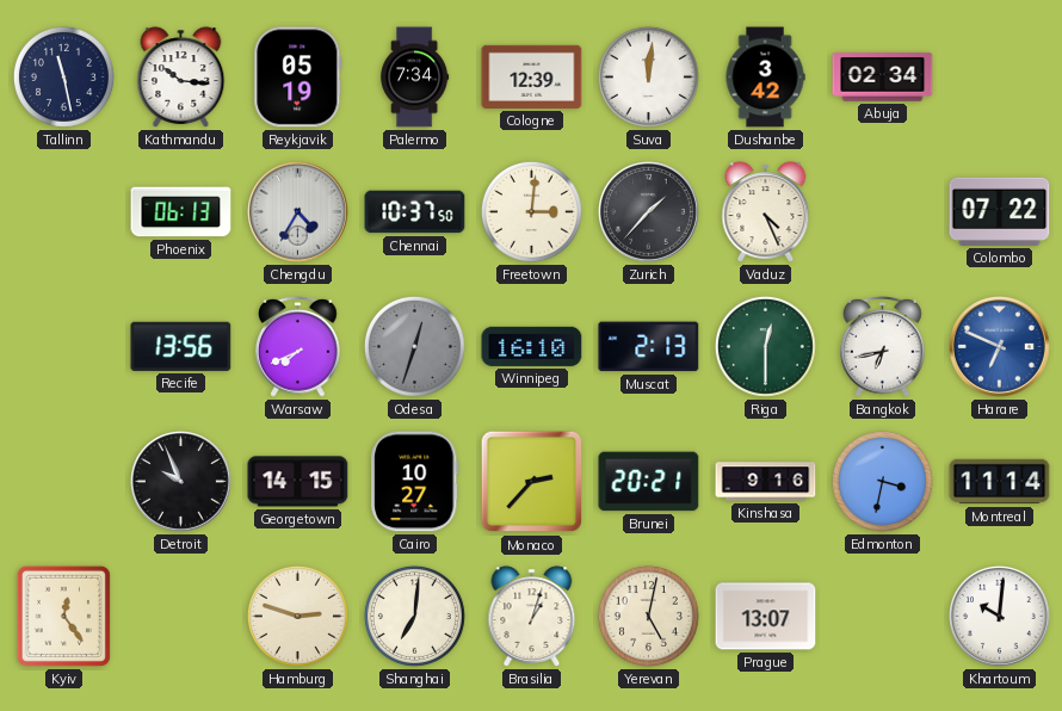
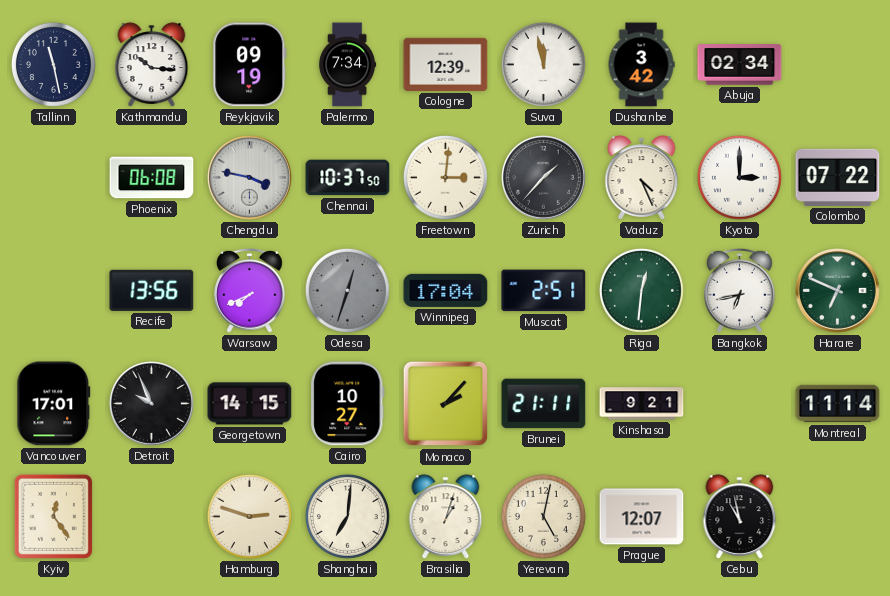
Reykjavik: 05:19 -> 09:19 (250, 65)
Suva: 12:01 -> 11:58 (543, 64)
Phoenix: 06:13 -> 06:08 (152, 178)
Chengdu: 4:35 -> 3:47 (250, 178)
Kyoto: none -> 3:00 (739, 177)
Winnipeg: 16:10 -> 17:04 (446, 290)
Muscat: 2:13 -> 2:51 (544, 291)
Riga: 12:30 -> 12:31 (641, 290)
Harare dial: blue -> green (838, 291)
Vancouver: none -> 17:01 (54, 404)
Monaco: 2:37 -> 2:07 (446, 404)
Brunei: 20:21 -> 21:11 (544, 404)
Kinshasa: 9:16 -> 9:21 (642, 404)
Edmonton: 3:32 -> none (882, 481)
Prague: 13:07 -> 12:07 (642, 517)
Cebu: none -> 10:58 (740, 517)
Khartoum: 10:01 -> none (1000, 617)
